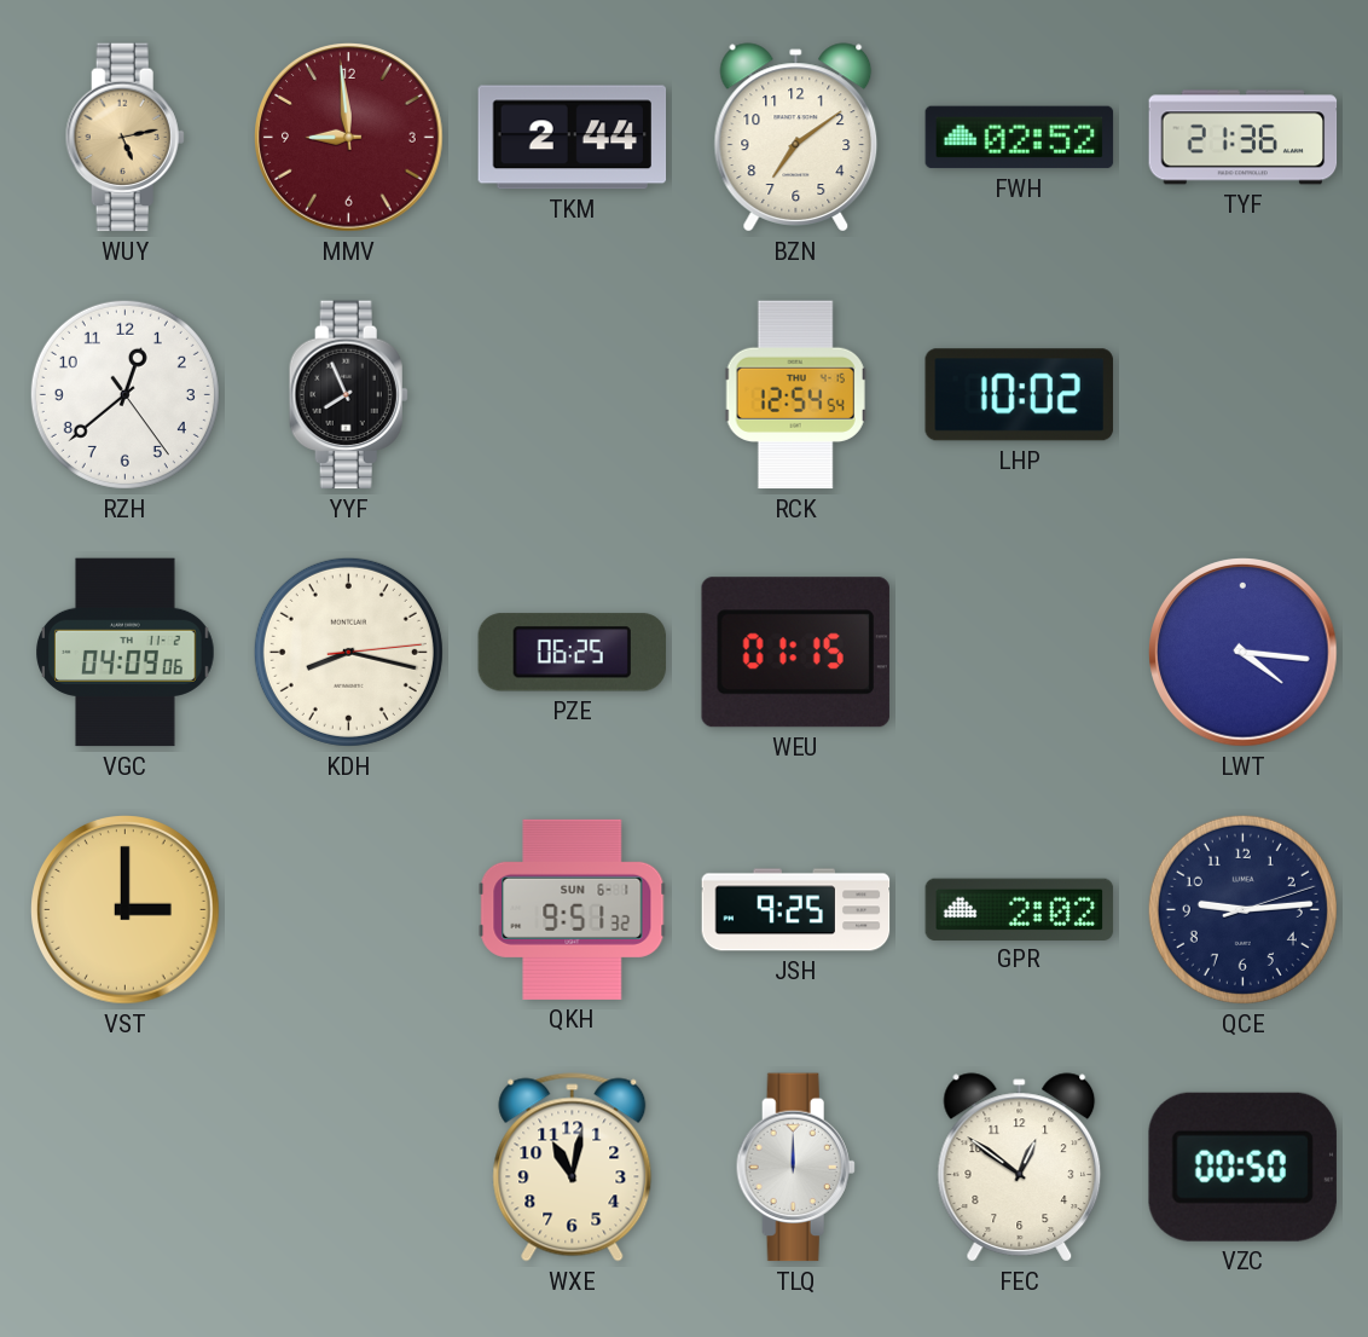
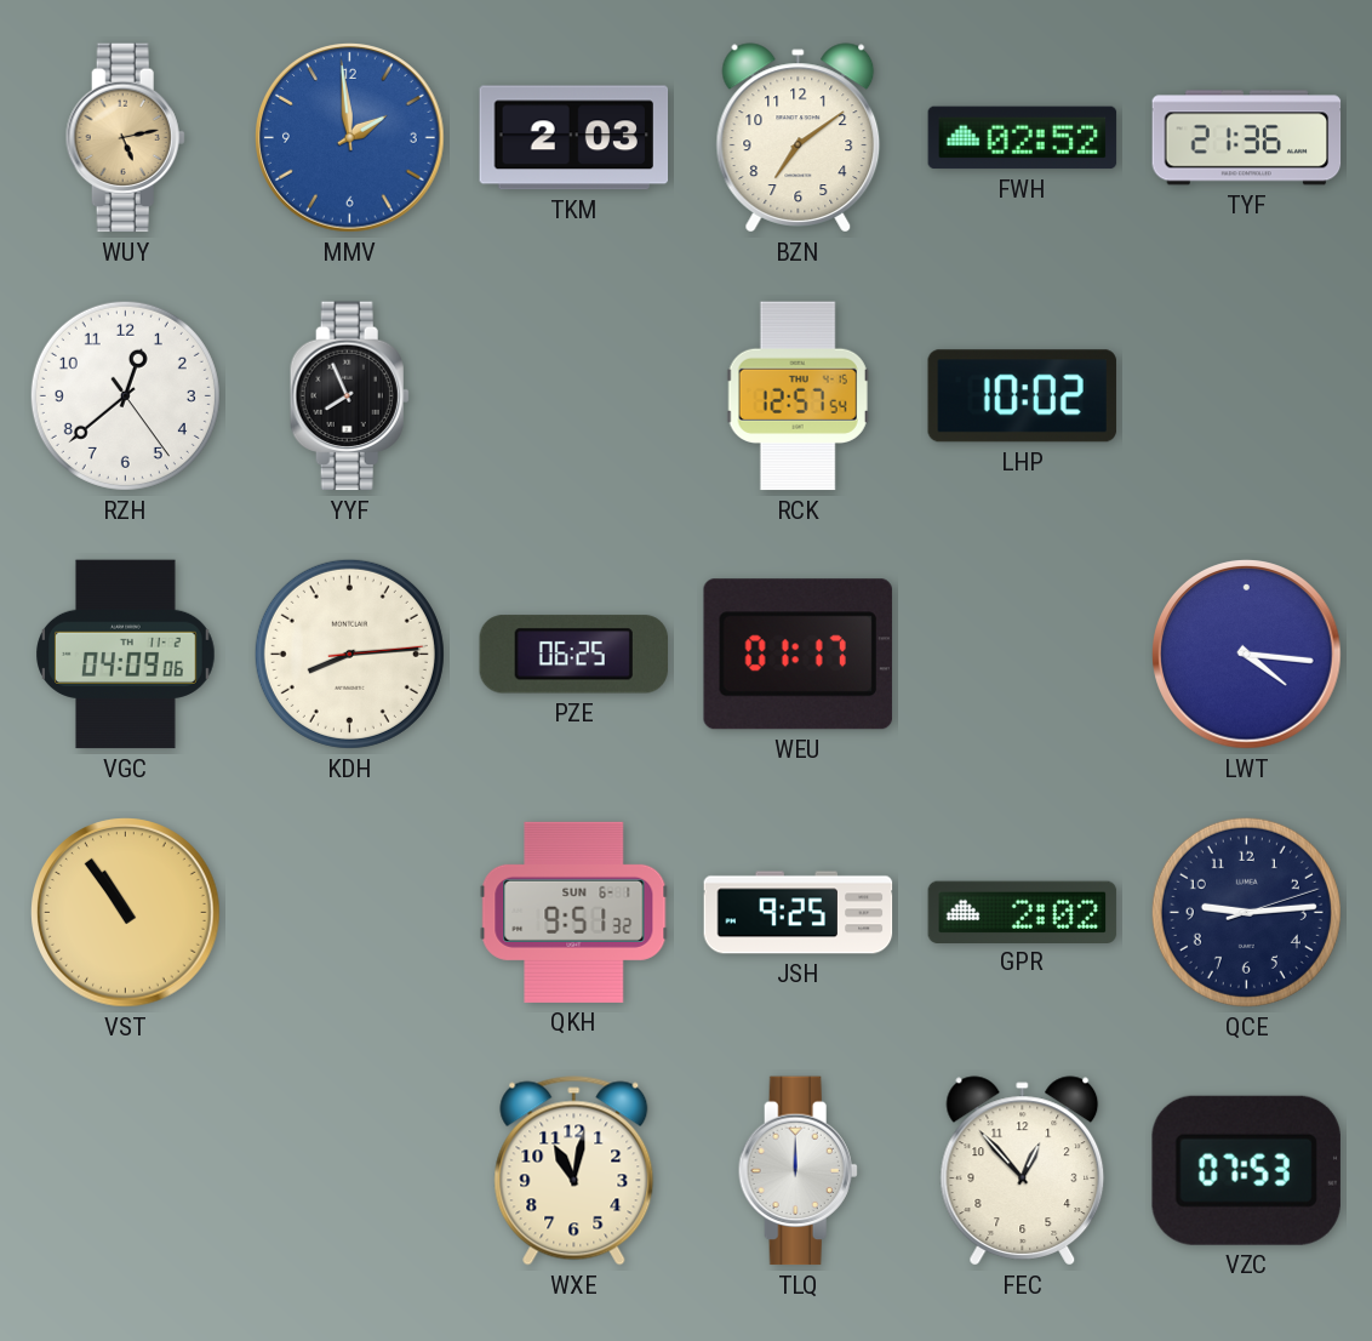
MMV: 8:59 -> 1:59 (350, 138)
MMV dial: burgundy -> blue (350, 138)
TKM: 2:44 -> 2:03 (574, 138)
RCK: 12:54 -> 12:57 (798, 396)
KDH: 8:17 -> 8:14 (349, 654)
WEU: 01:15 -> 01:17 (798, 655)
VST: 3:00 -> 10:54 (126, 913)
FEC: 12:51 -> 12:53 (1023, 1171)
VZC: 00:50 -> 07:53 (1246, 1170)
